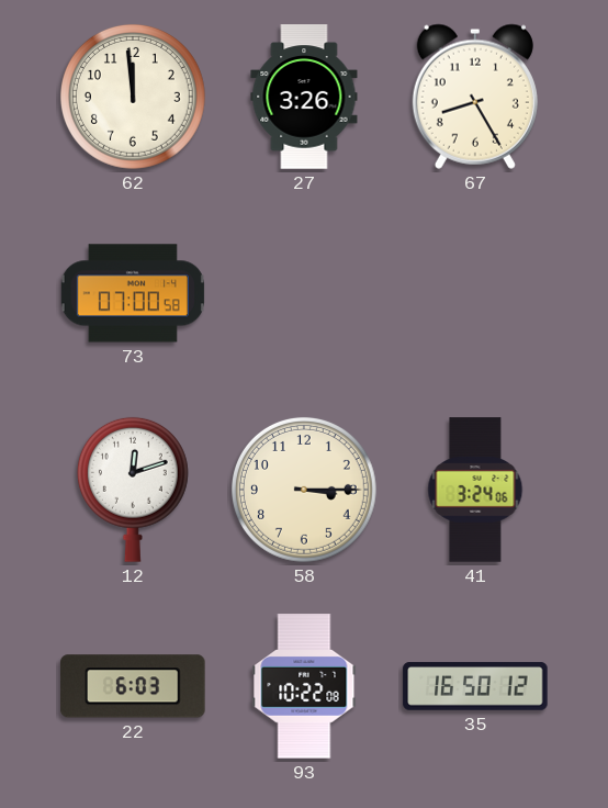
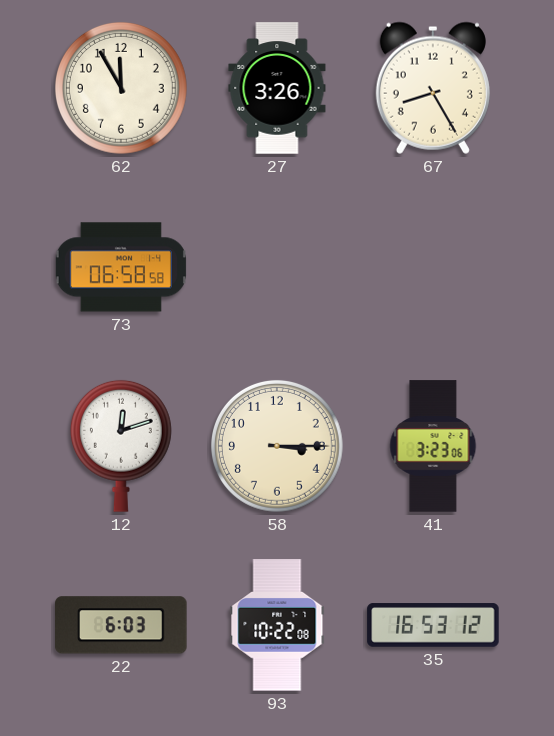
62: 11:59 -> 11:55 (121, 88)
73: 07:00 -> 06:58 (121, 267)
41: 3:24 -> 3:23 (433, 446)
35: 16:50 -> 16:53 (433, 625)
